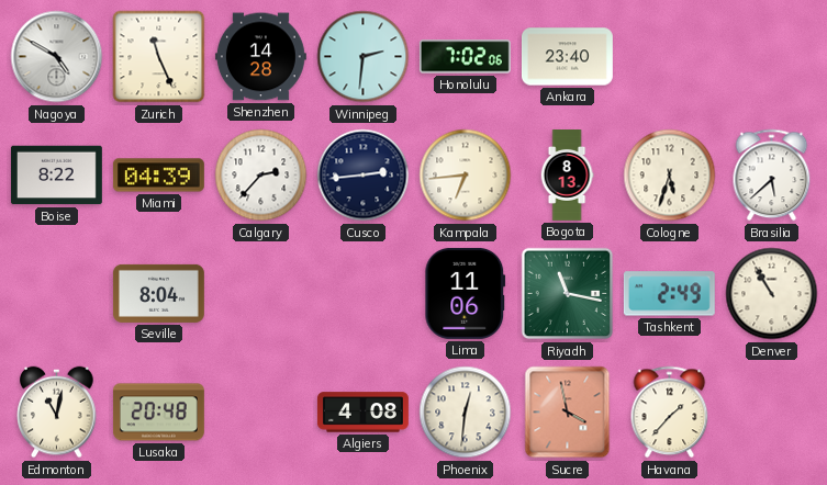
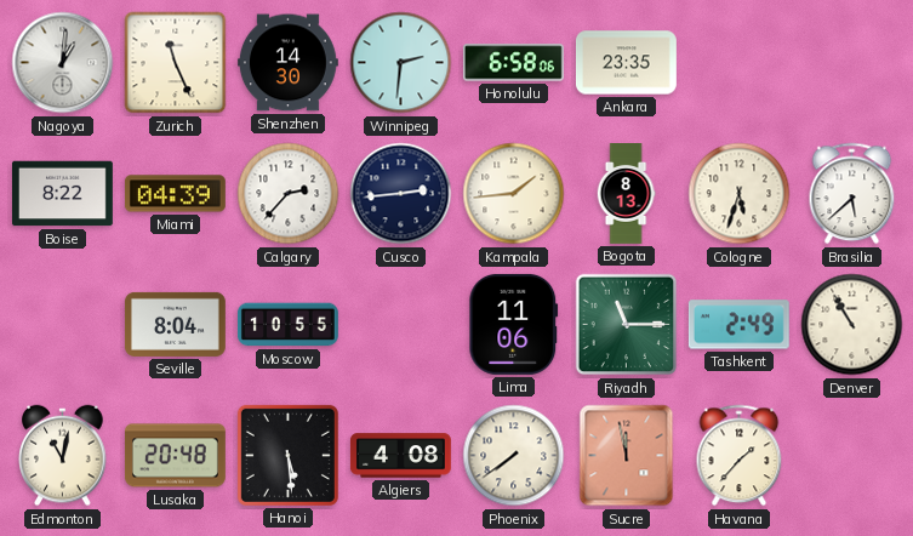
Nagoya: 4:50 -> 1:01 (63, 63)
Shenzhen: 14:28 -> 14:30 (287, 63)
Honolulu: 7:02 -> 6:58 (513, 63)
Ankara: 23:40 -> 23:35 (626, 63)
Kampala: 6:44 -> 1:44 (514, 194)
Moscow: none -> 10:55 (287, 325)
Riyadh: 11:17 -> 11:15 (627, 325)
Hanoi: none -> 5:29 (287, 455)
Phoenix: 12:31 -> 7:39 (514, 456)
Sucre: 3:58 -> 11:58 (627, 456)
